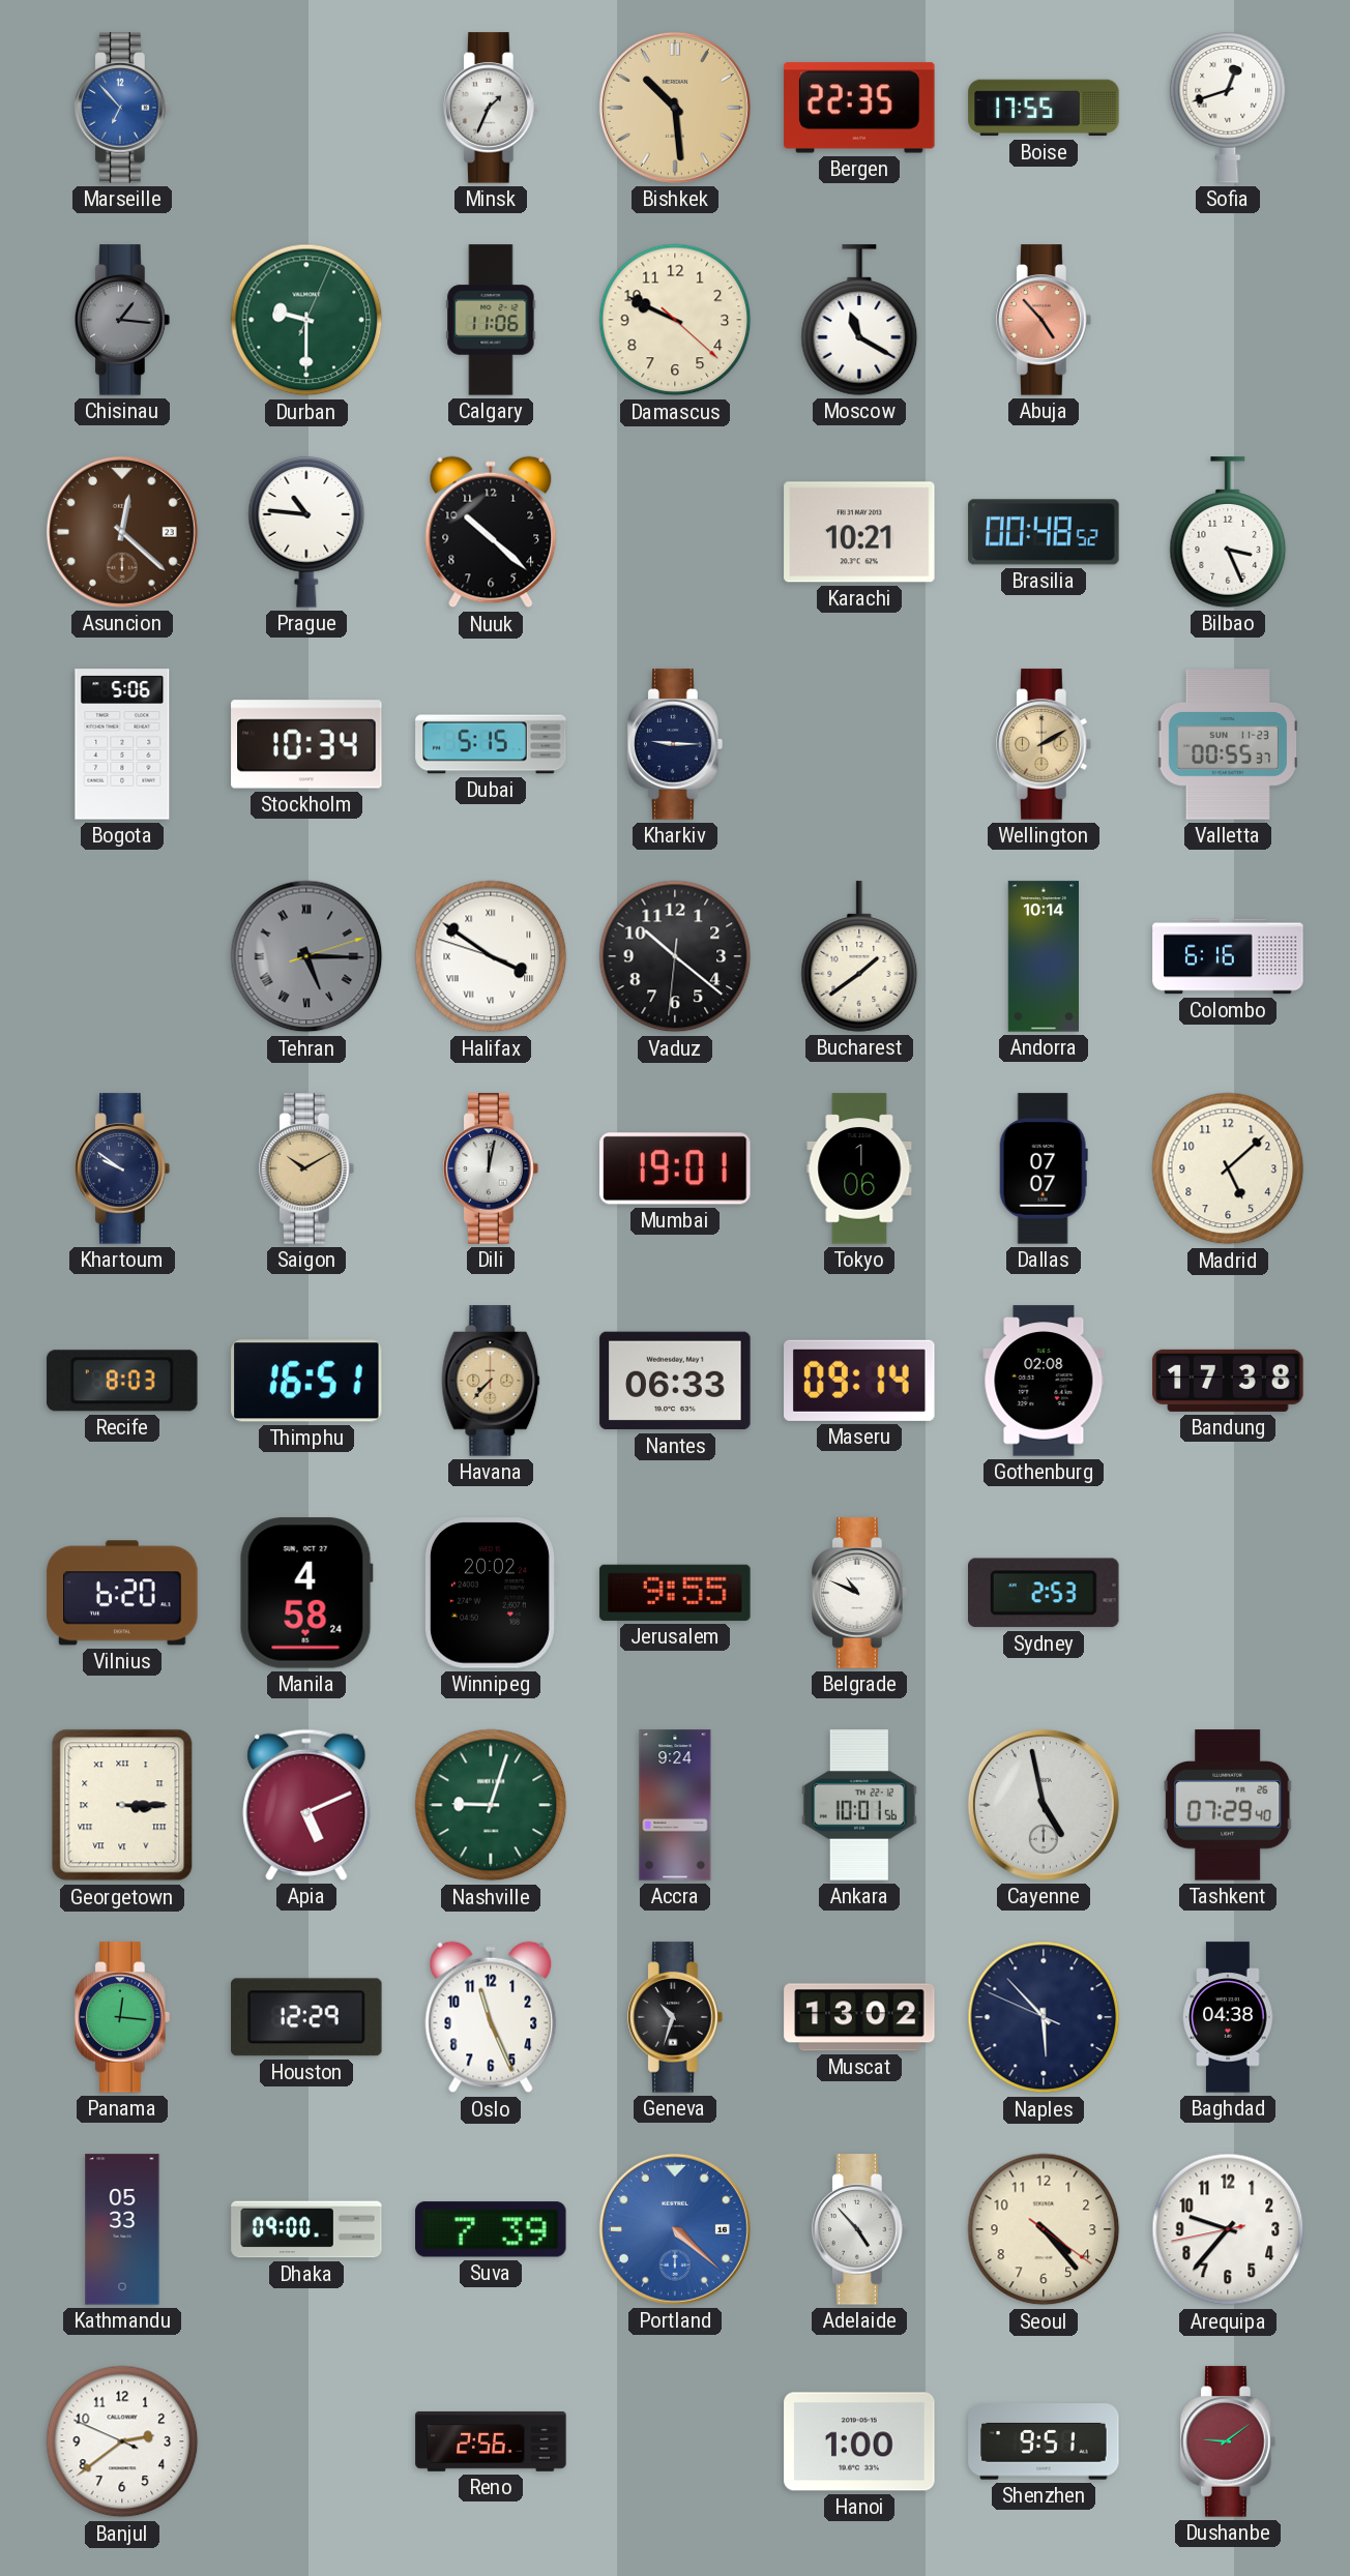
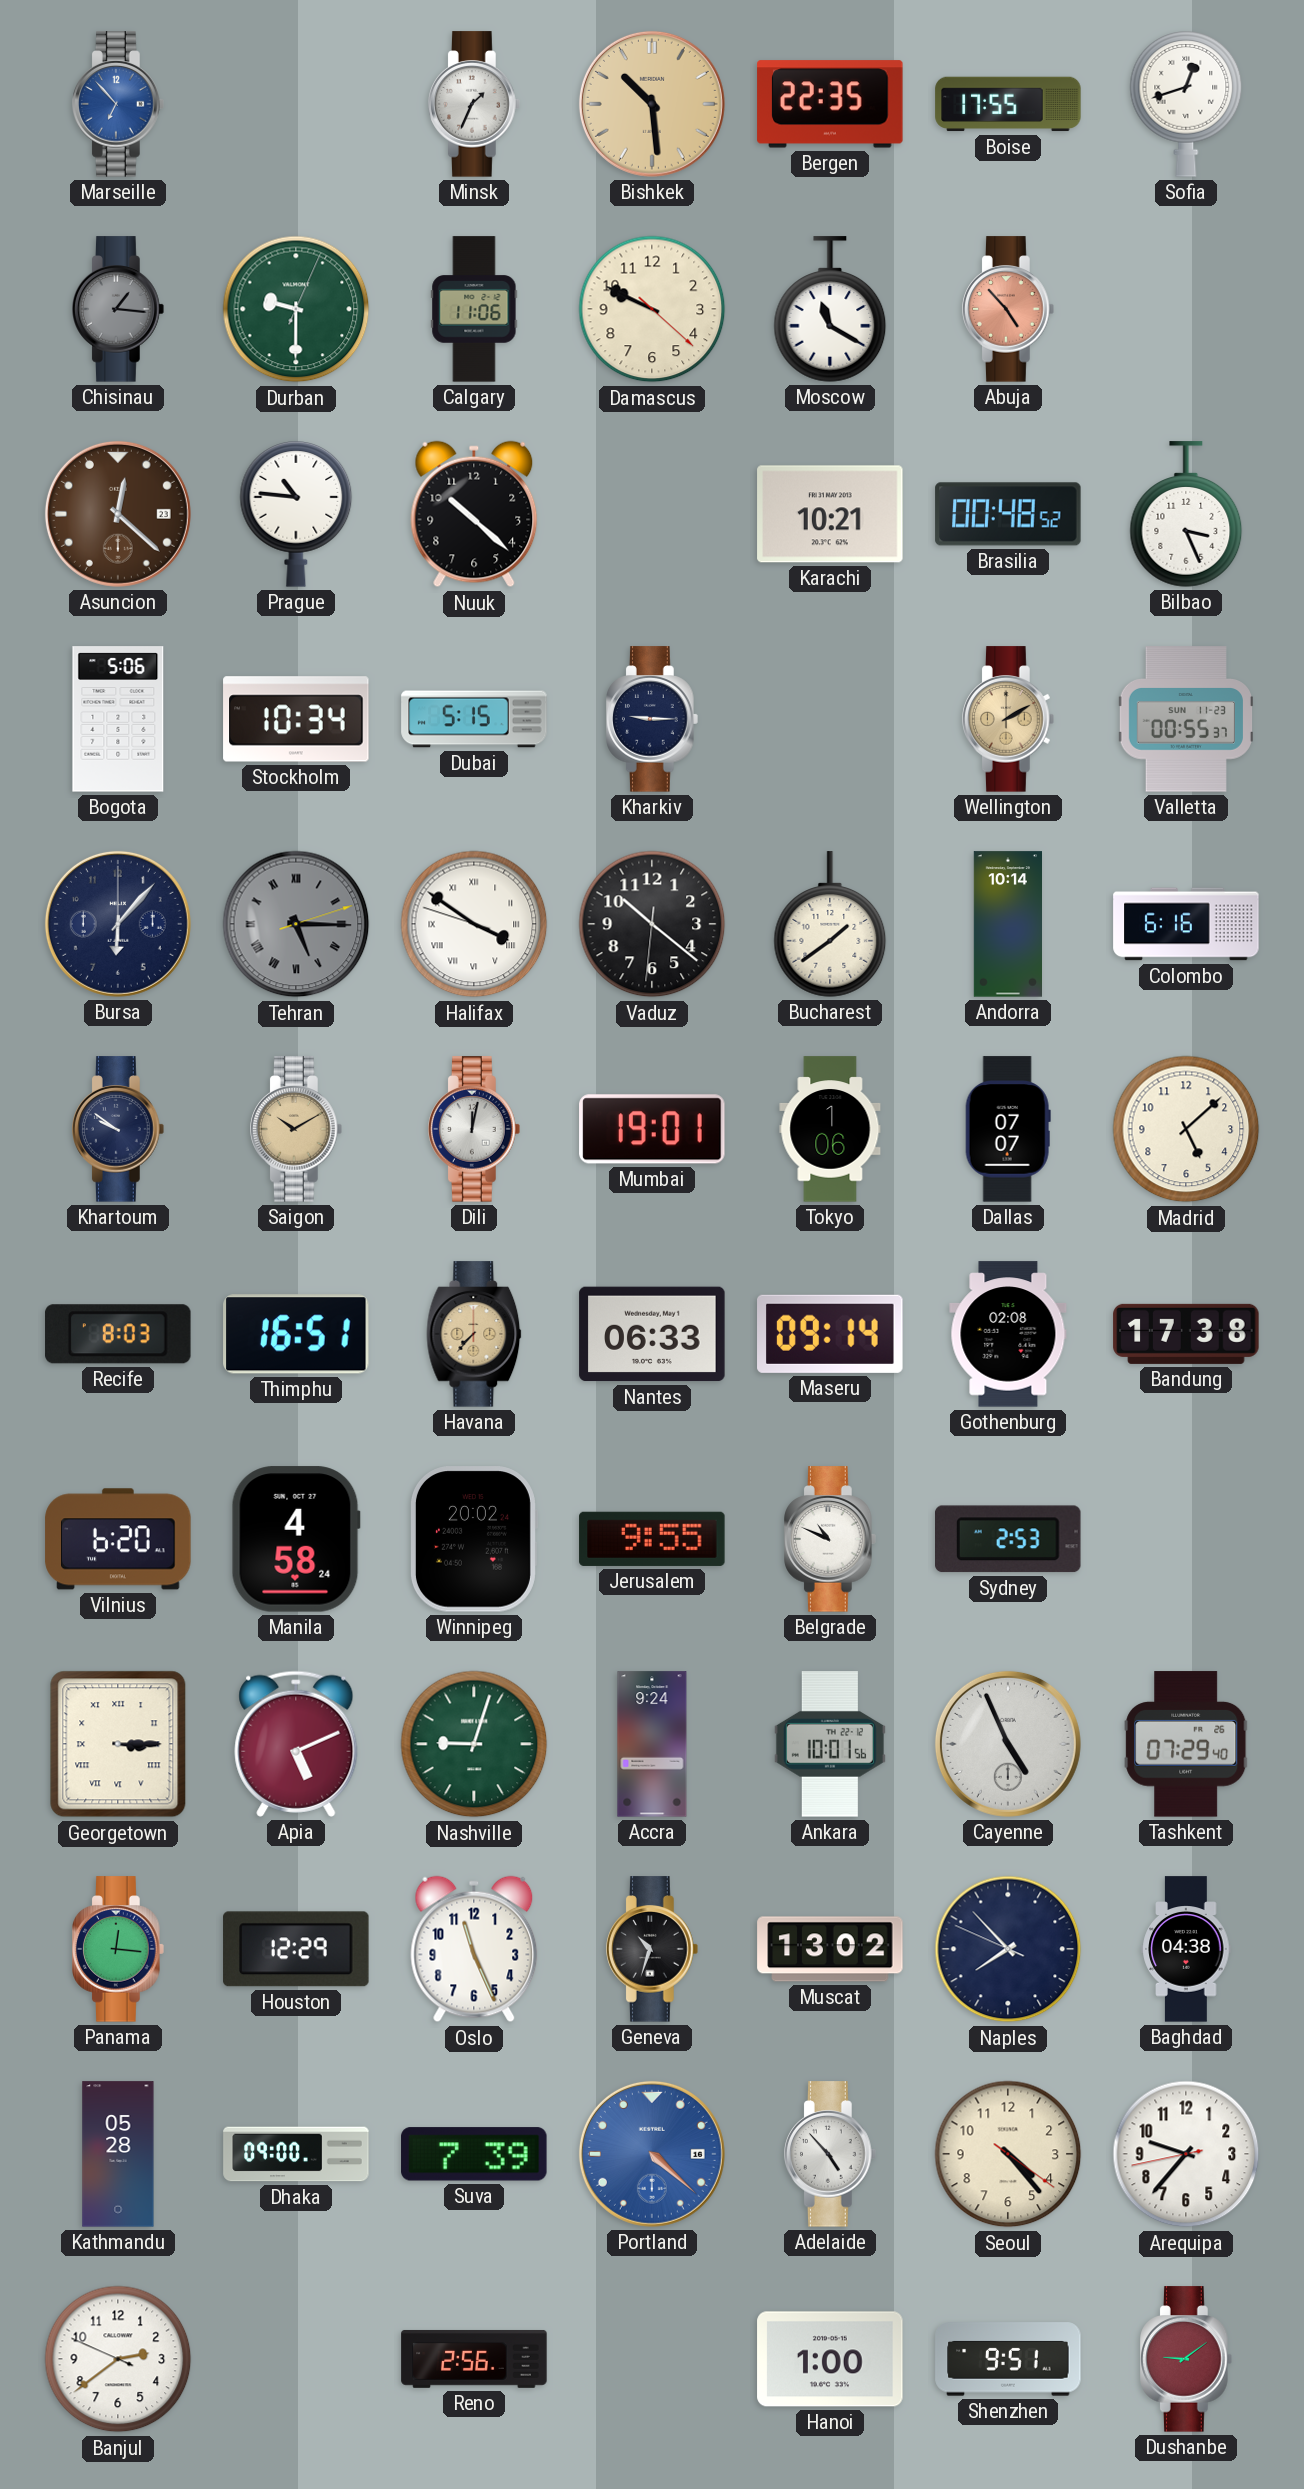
Bursa: none -> 6:07 (118, 924)
Cayenne: 4:58 -> 4:56 (1008, 1744)
Naples: 5:52 -> 7:52 (1008, 1949)
Kathmandu: 05:33 -> 05:28 (118, 2154)
